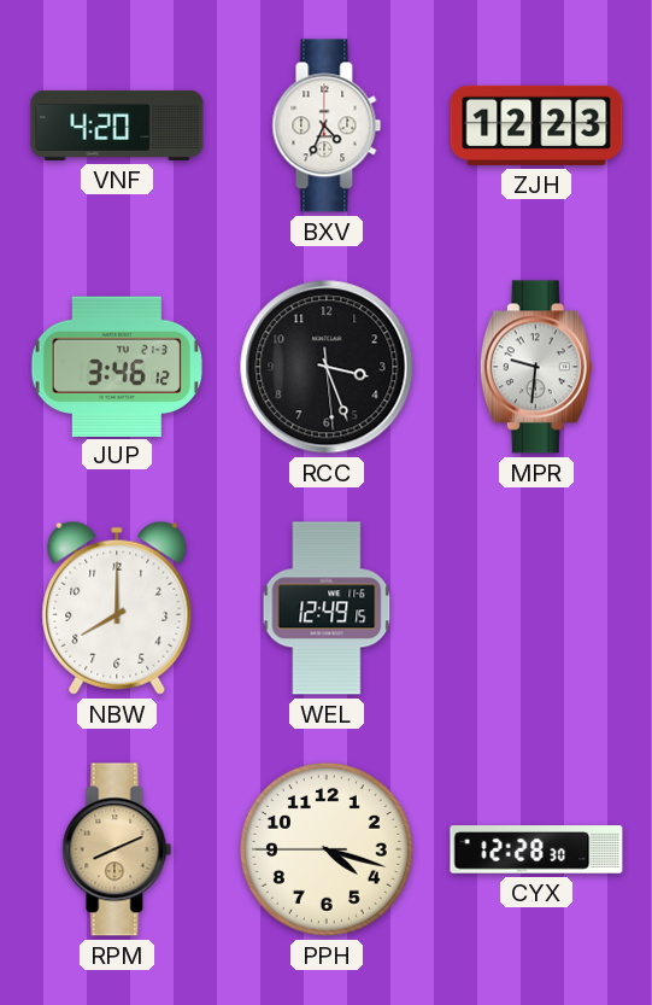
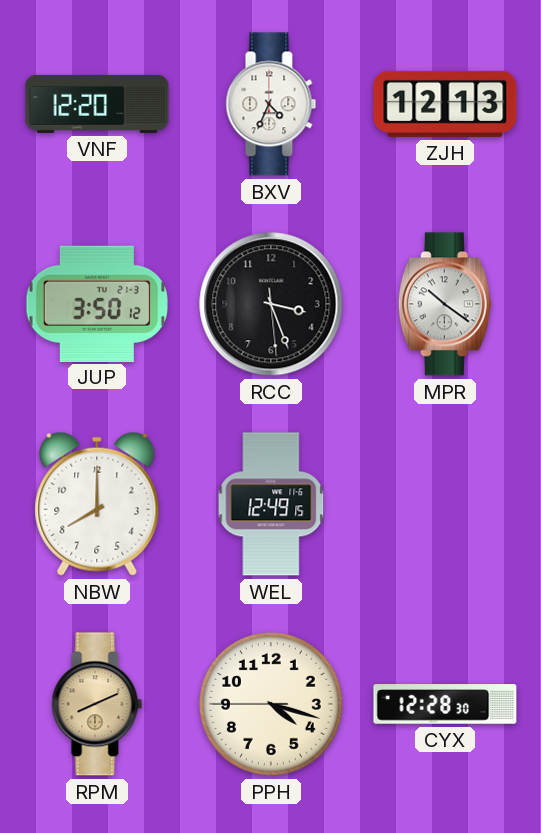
VNF: 4:20 -> 12:20 (97, 104)
ZJH: 12:23 -> 12:13 (445, 104)
JUP: 3:46 -> 3:50 (96, 303)
MPR: 9:31 -> 10:21 (445, 304)
